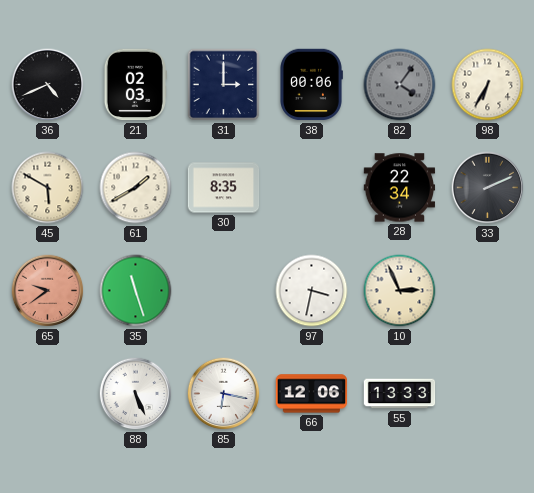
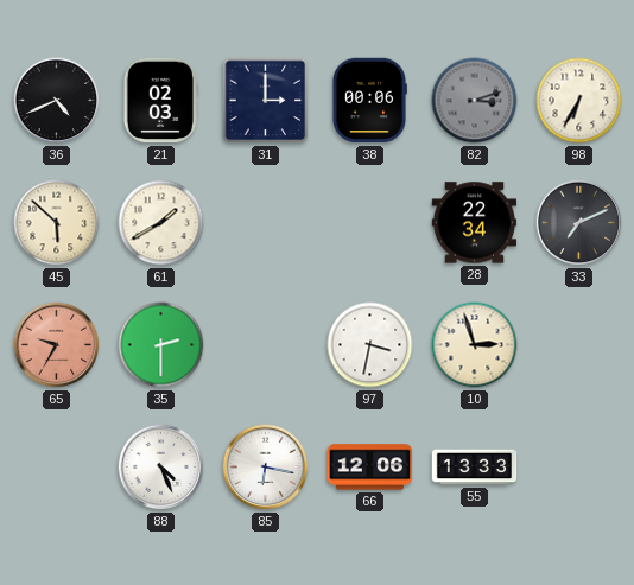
82: 4:06 -> 3:12 (475, 101)
45: 5:50 -> 5:52 (57, 223)
30: 8:35 -> none (224, 188)
33: 2:11 -> 7:11 (579, 223)
65: 9:39 -> 9:35 (57, 345)
35: 11:27 -> 2:30 (161, 345)
10: 2:56 -> 2:57 (475, 345)
88: 5:26 -> 4:26 (161, 468)
